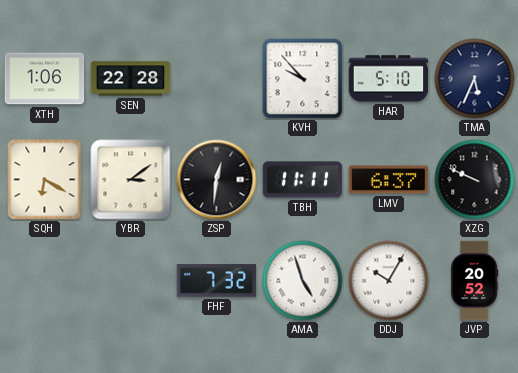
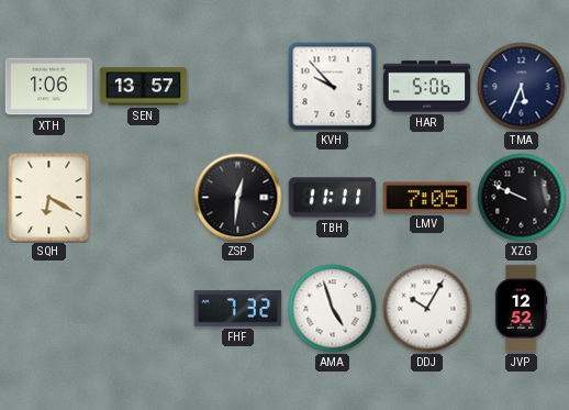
SEN: 22:28 -> 13:57 (144, 87)
HAR: 5:10 -> 5:06 (427, 87)
YBR: 3:09 -> none (131, 180)
LMV: 6:37 -> 7:05 (427, 198)
JVP: 20:52 -> 12:52 (522, 309)
